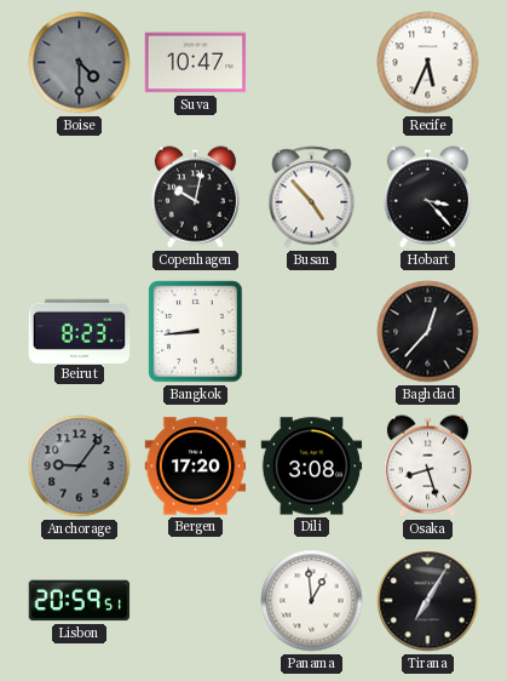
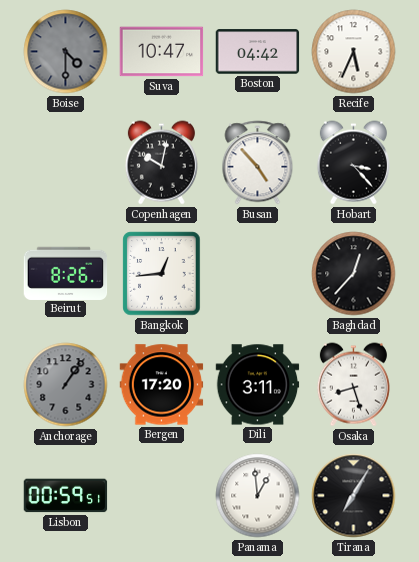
Boston: none -> 04:42 (258, 52)
Beirut: 8:23 -> 8:26 (66, 273)
Bangkok: 8:44 -> 12:44 (162, 274)
Anchorage: 9:06 -> 1:06 (66, 385)
Dili: 3:08 -> 3:11 (258, 385)
Lisbon: 20:59 -> 00:59 (66, 496)
